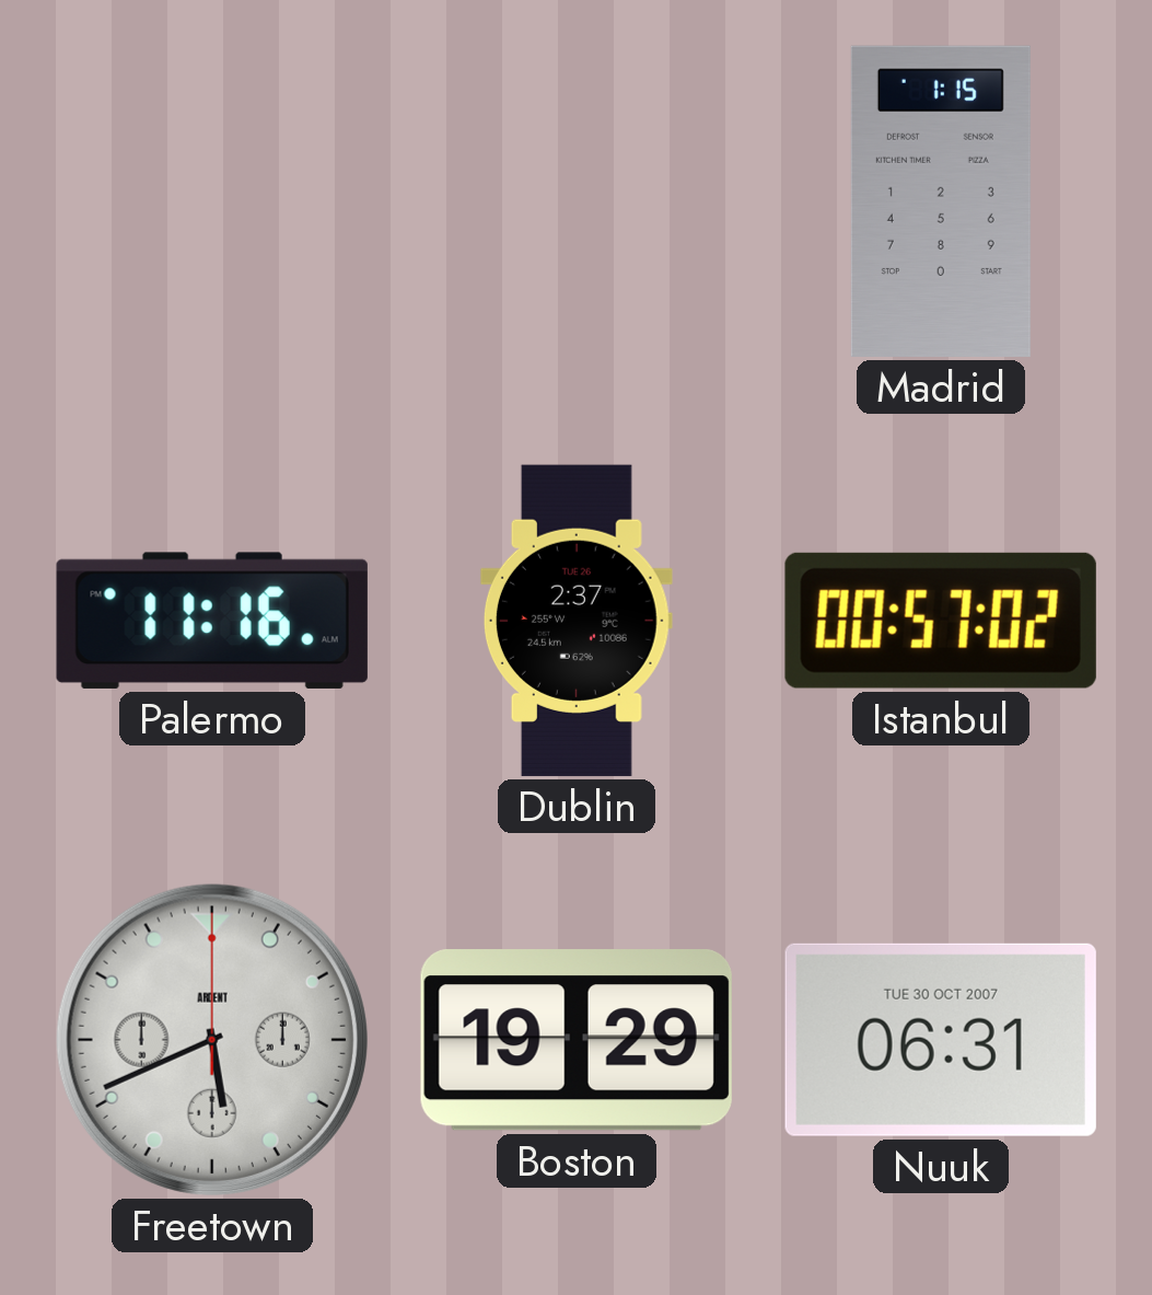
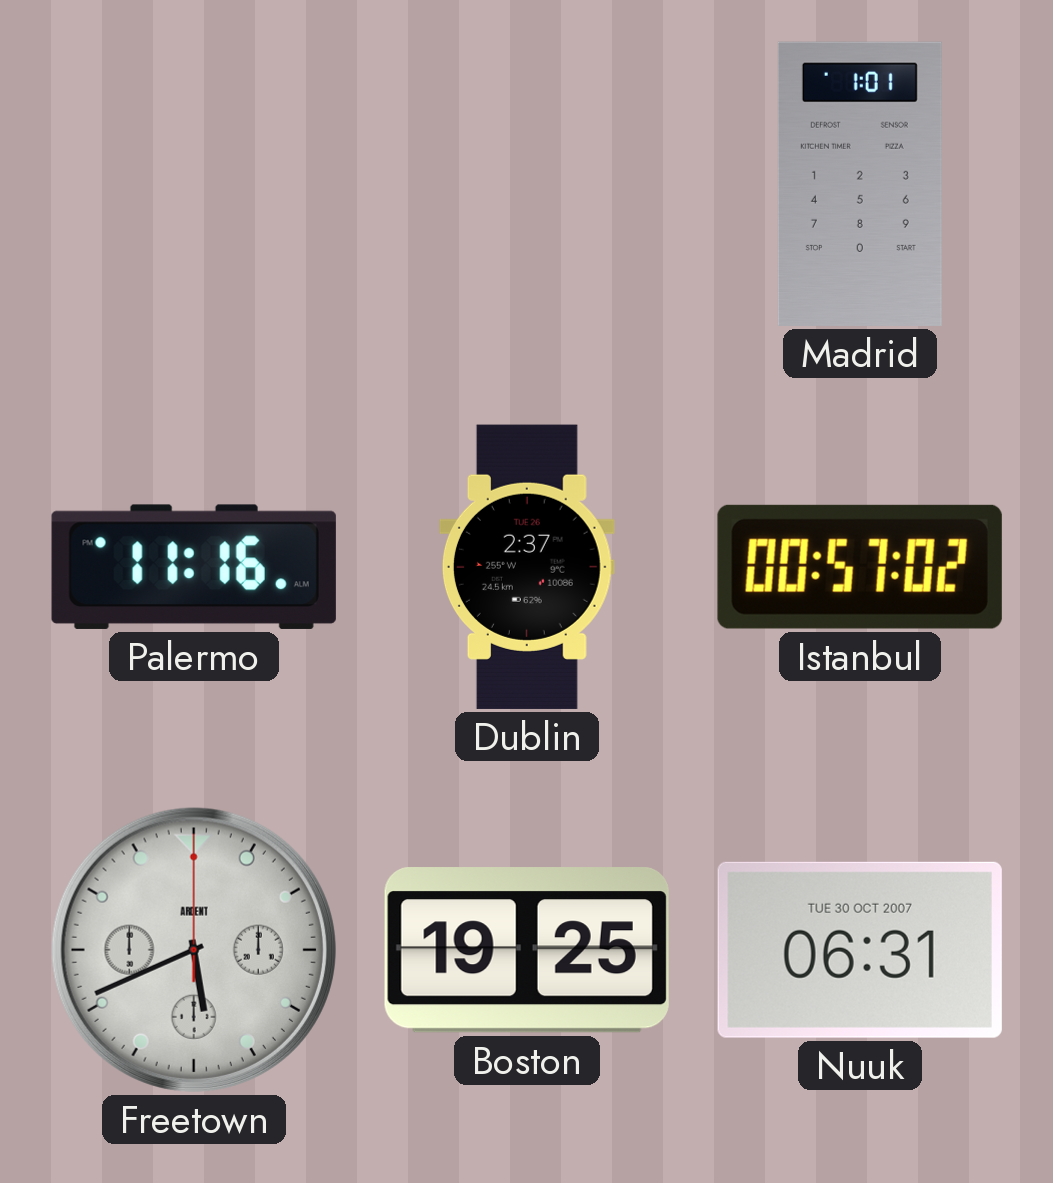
Madrid: 1:15 -> 1:01 (860, 184)
Boston: 19:29 -> 19:25 (527, 950)
